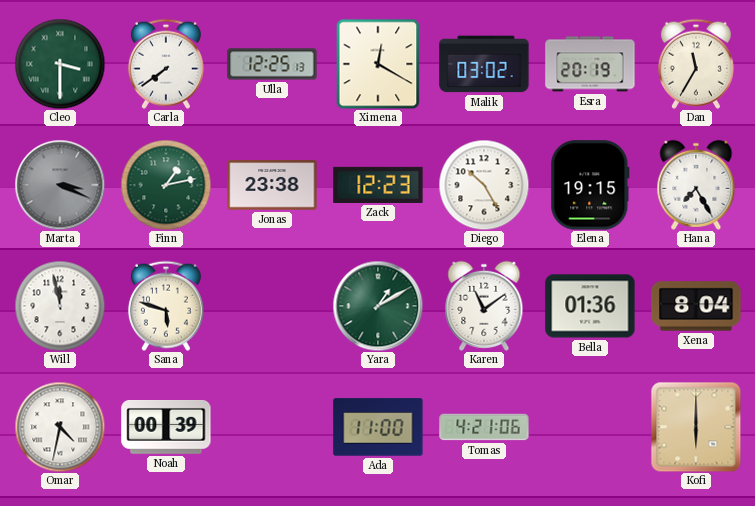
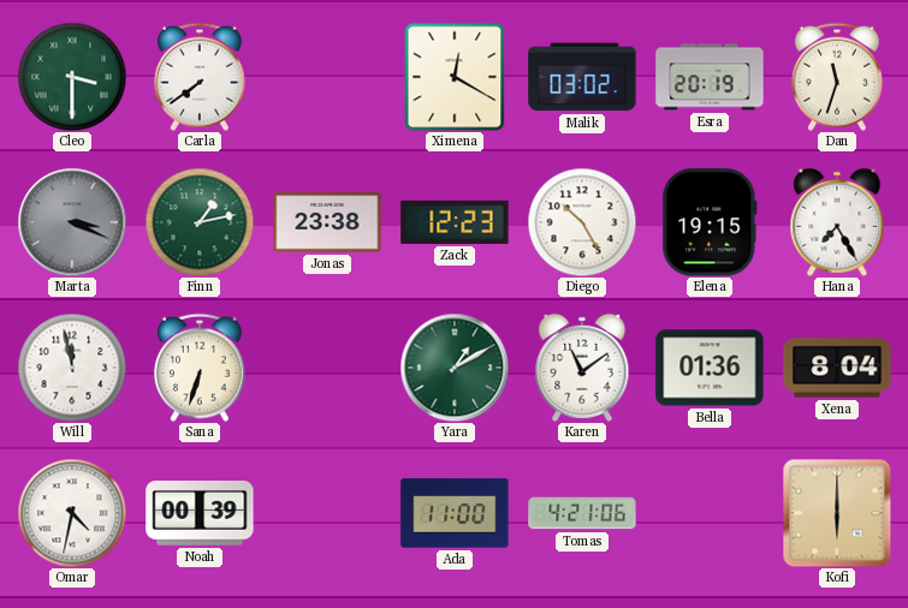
Ulla: 12:25 -> none (272, 64)
Dan: 11:35 -> 11:33 (837, 77)
Sana: 5:48 -> 6:33 (200, 368)
